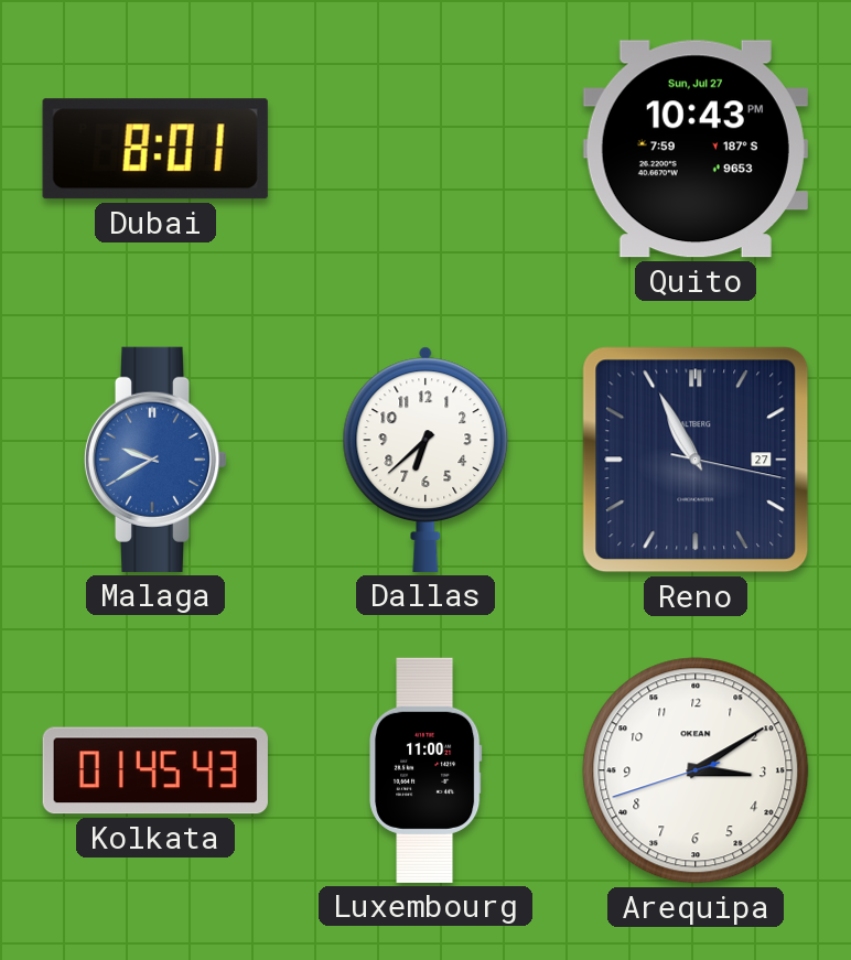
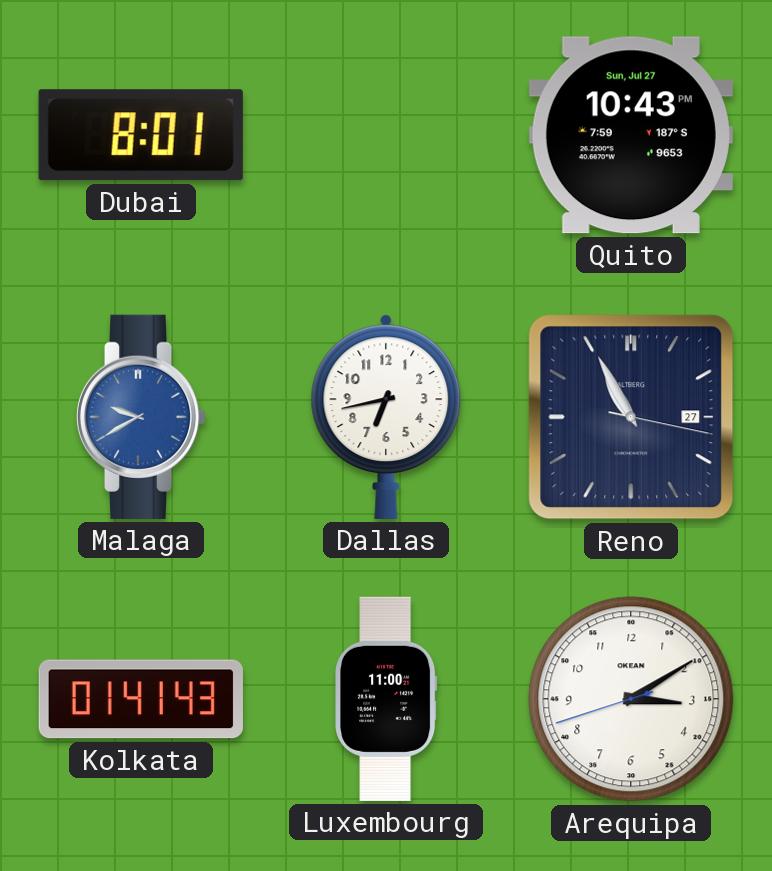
Dallas: 6:38 -> 6:43 (386, 417)
Kolkata: 01:45 -> 01:41 (141, 699)
